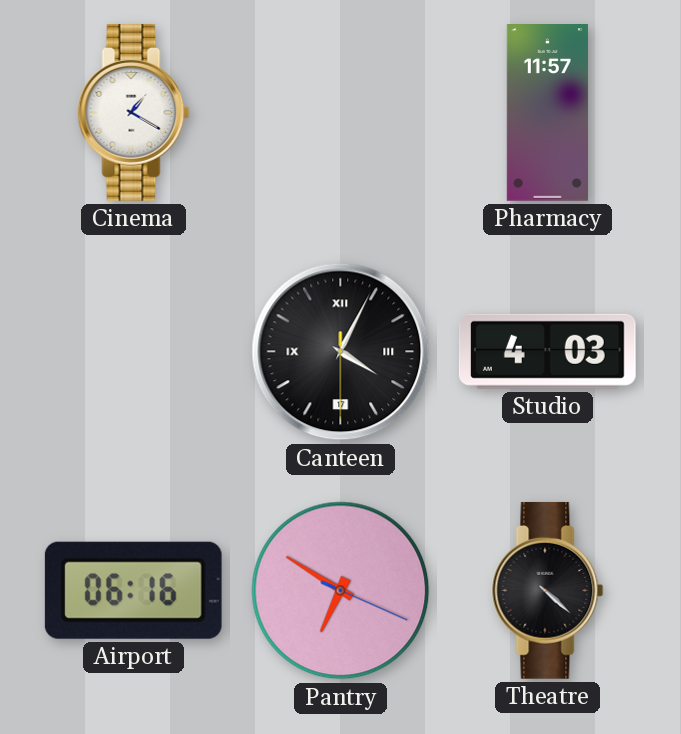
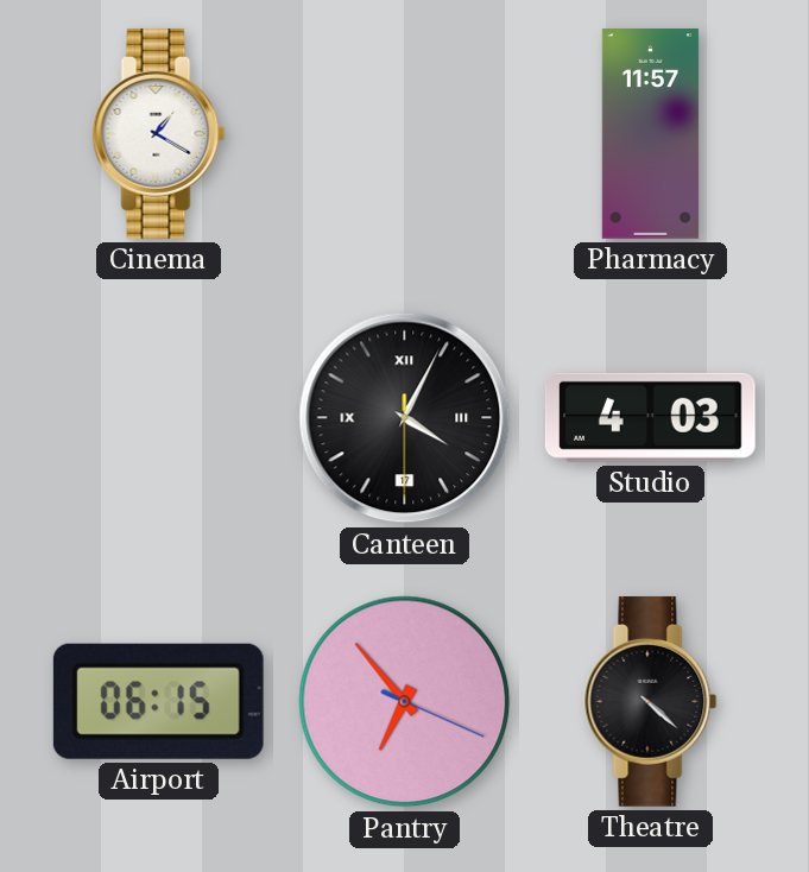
Airport: 06:16 -> 06:15 (158, 701)
Pantry: 6:50 -> 6:53 (405, 702)
